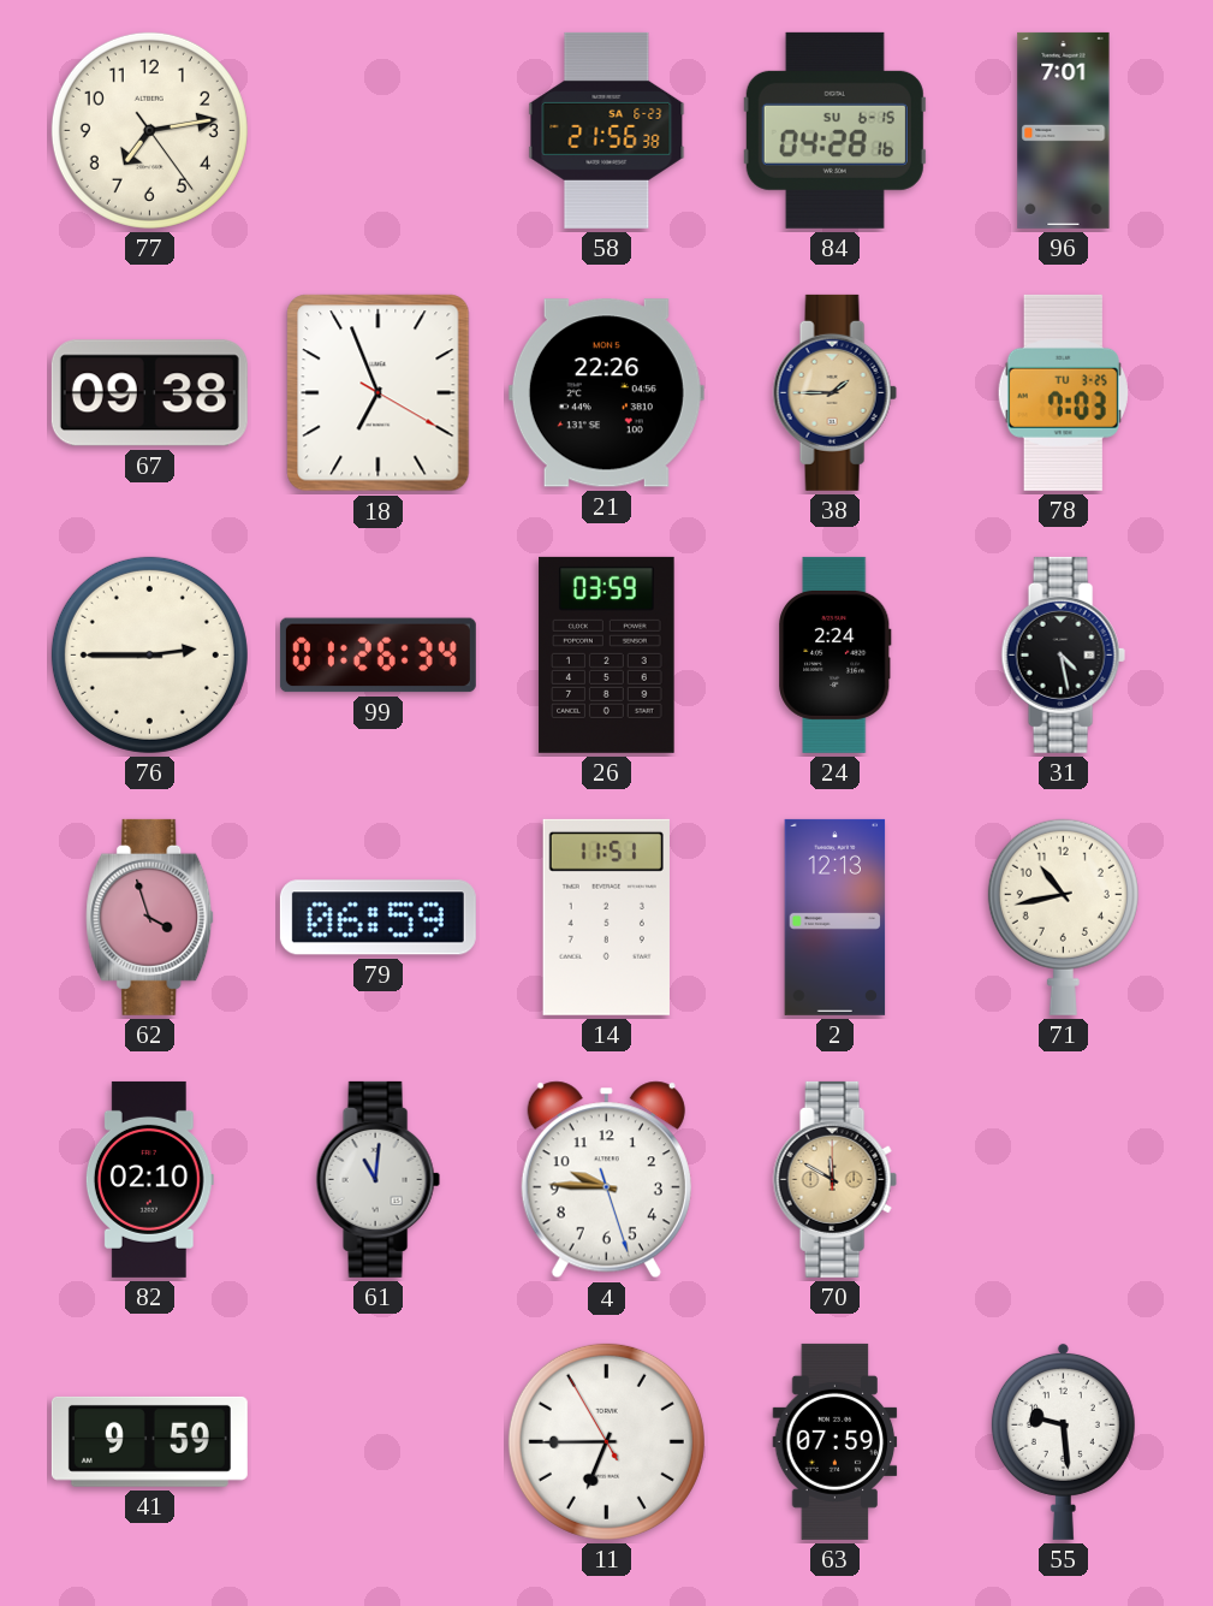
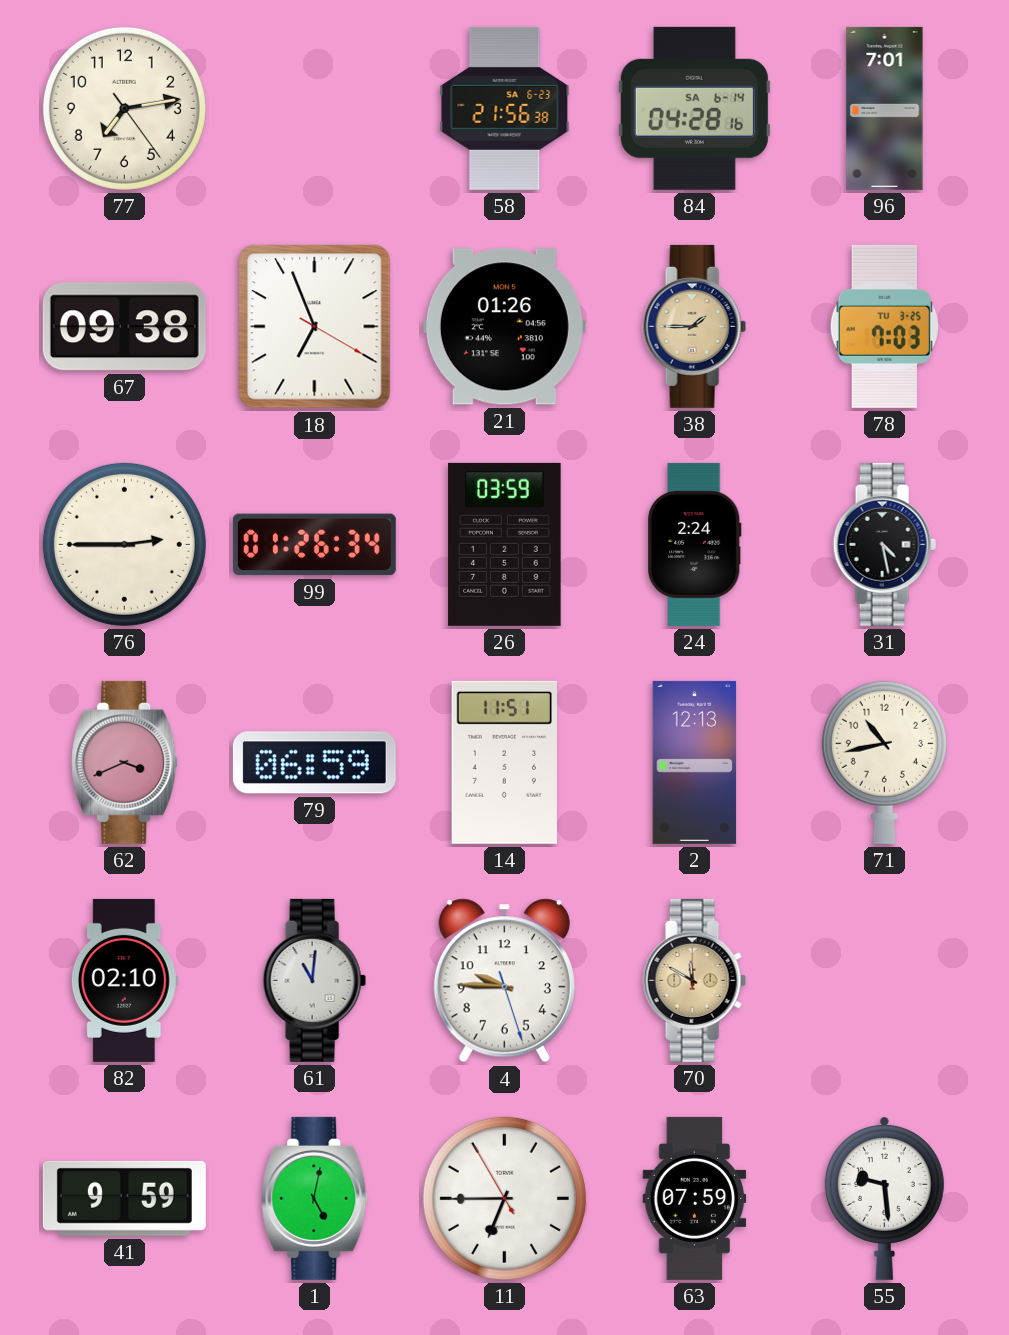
84 date: SU 6-15 -> SA 6-14 (694, 108)
21: 22:26 -> 01:26 (504, 327)
62: 3:57 -> 3:41 (125, 762)
1: none -> 5:02 (315, 1198)
